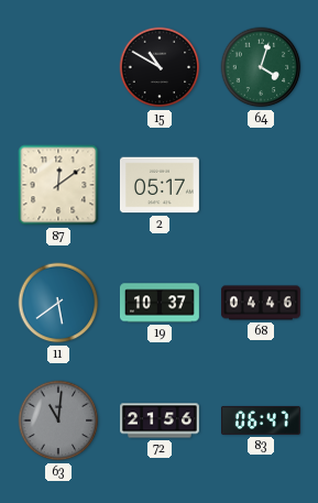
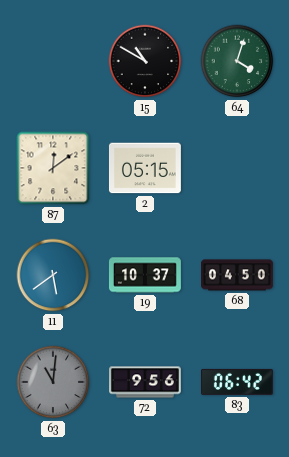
2: 05:17 -> 05:15 (145, 168)
68: 04:46 -> 04:50 (237, 275)
72: 21:56 -> 9:56 (146, 382)
83: 06:47 -> 06:42 (237, 382)
